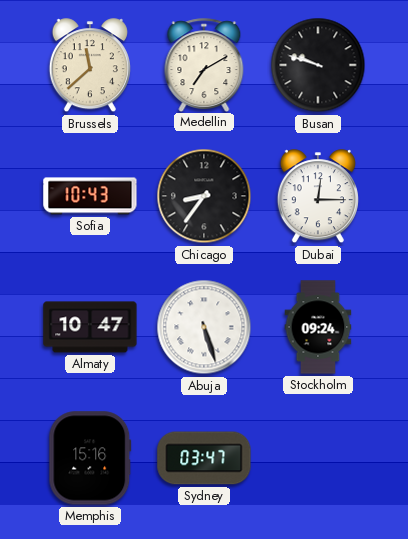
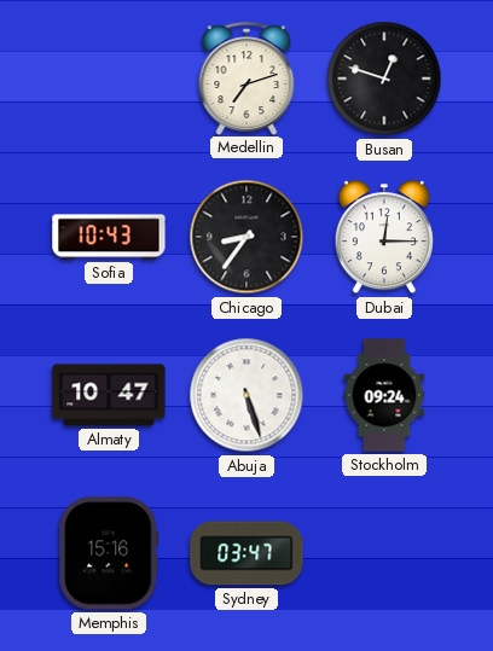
Brussels: 11:38 -> none (90, 66)
Medellin: 7:10 -> 7:12 (246, 79)
Busan: 9:48 -> 12:48 (384, 79)
